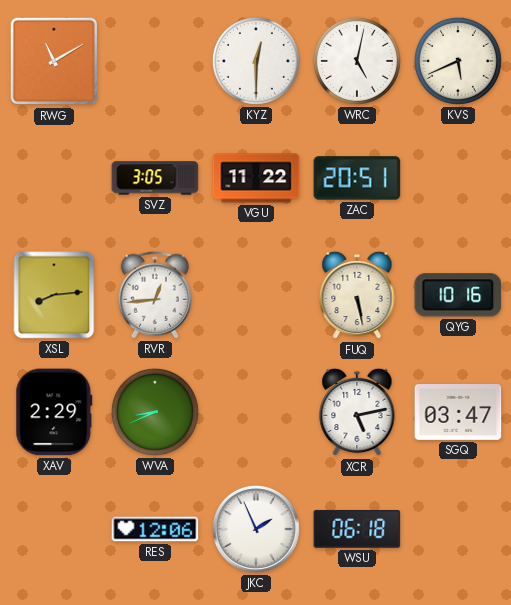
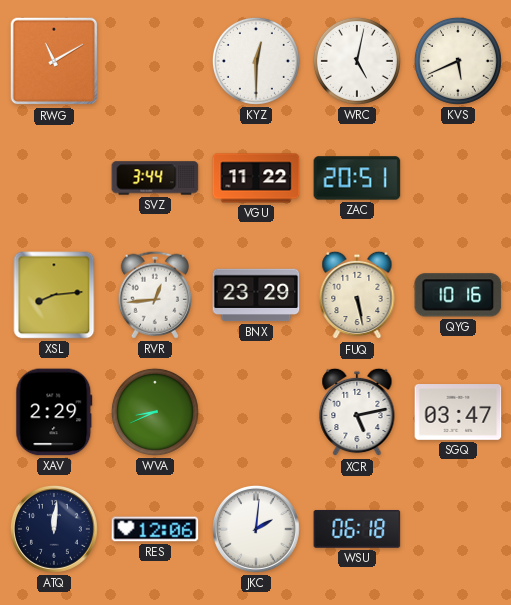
SVZ: 3:05 -> 3:44 (155, 178)
BNX: none -> 23:29 (256, 295)
ATQ: none -> 12:01 (54, 529)
JKC: 1:56 -> 2:01 (256, 529)
